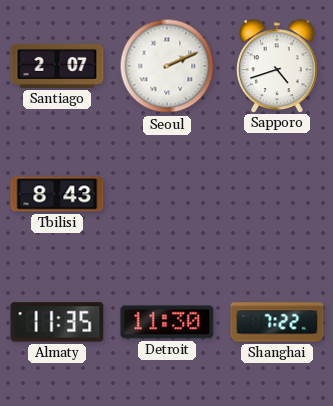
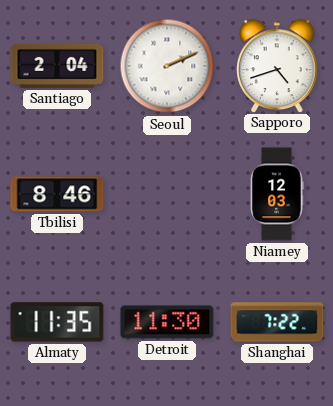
Santiago: 2:07 -> 2:04 (57, 66)
Tbilisi: 8:43 -> 8:46 (57, 194)
Niamey: none -> 12:03 (277, 194)
